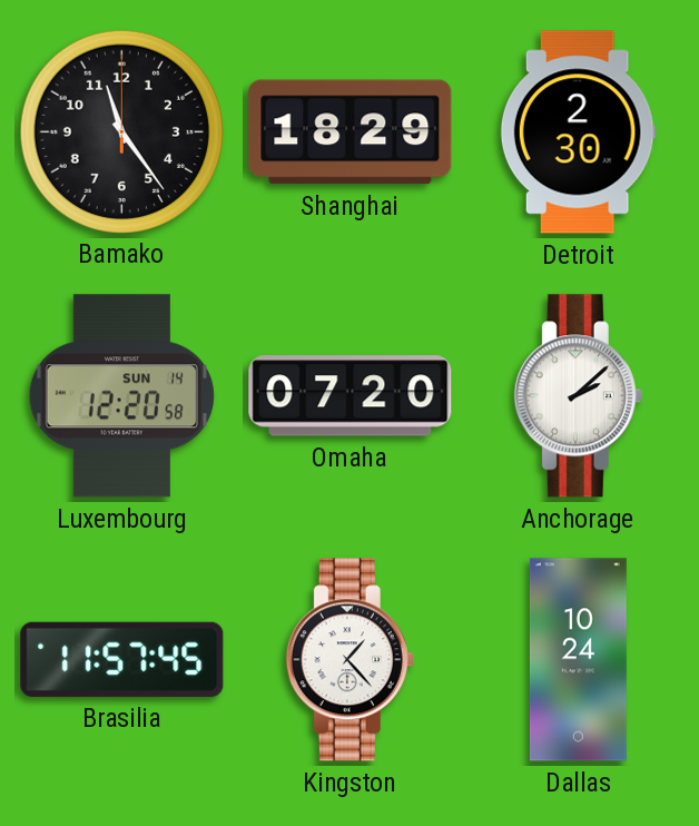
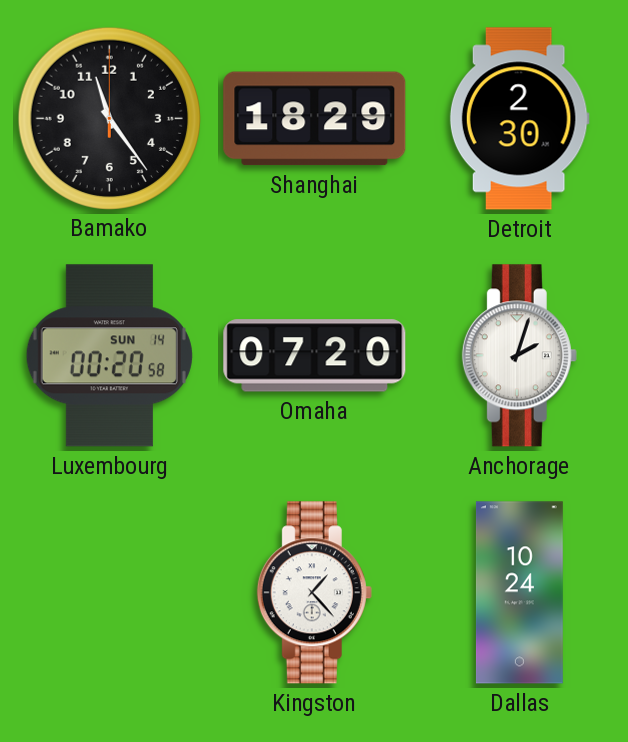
Luxembourg: 12:20 -> 00:20 (109, 356)
Anchorage: 2:08 -> 2:03 (519, 356)
Brasilia: 11:57 -> none (122, 659)
